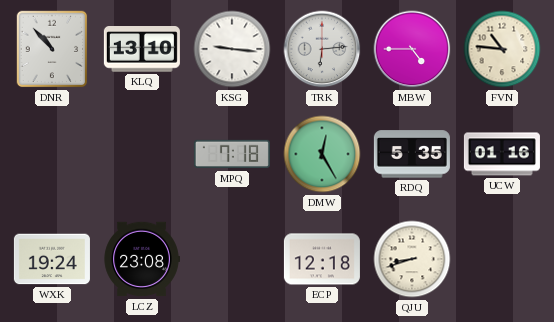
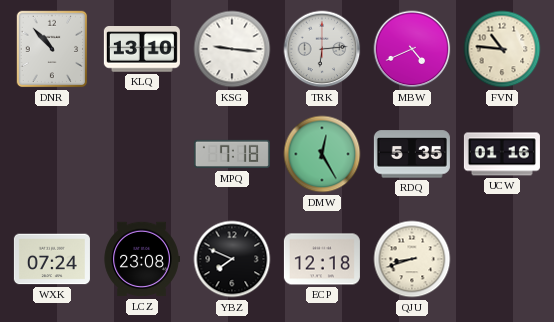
MBW: 4:45 -> 4:41 (412, 49)
WXK: 19:24 -> 07:24 (52, 259)
YBZ: none -> 7:49 (232, 259)
